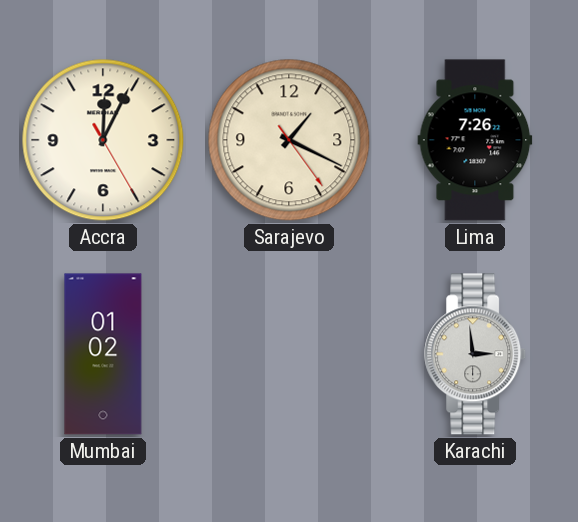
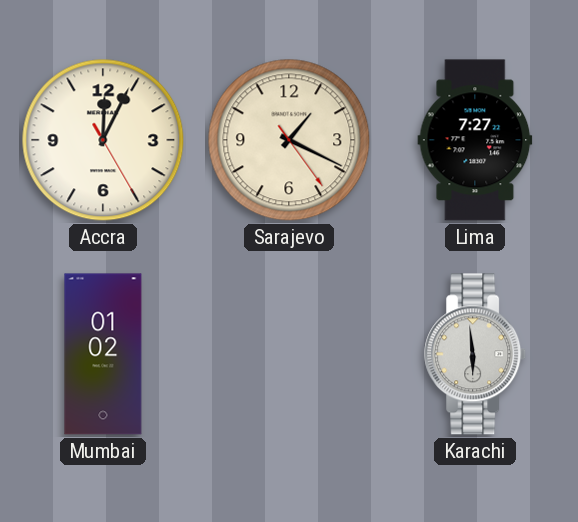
Lima: 7:26 -> 7:27 (475, 140)
Karachi: 2:59 -> 5:59 (476, 354)
